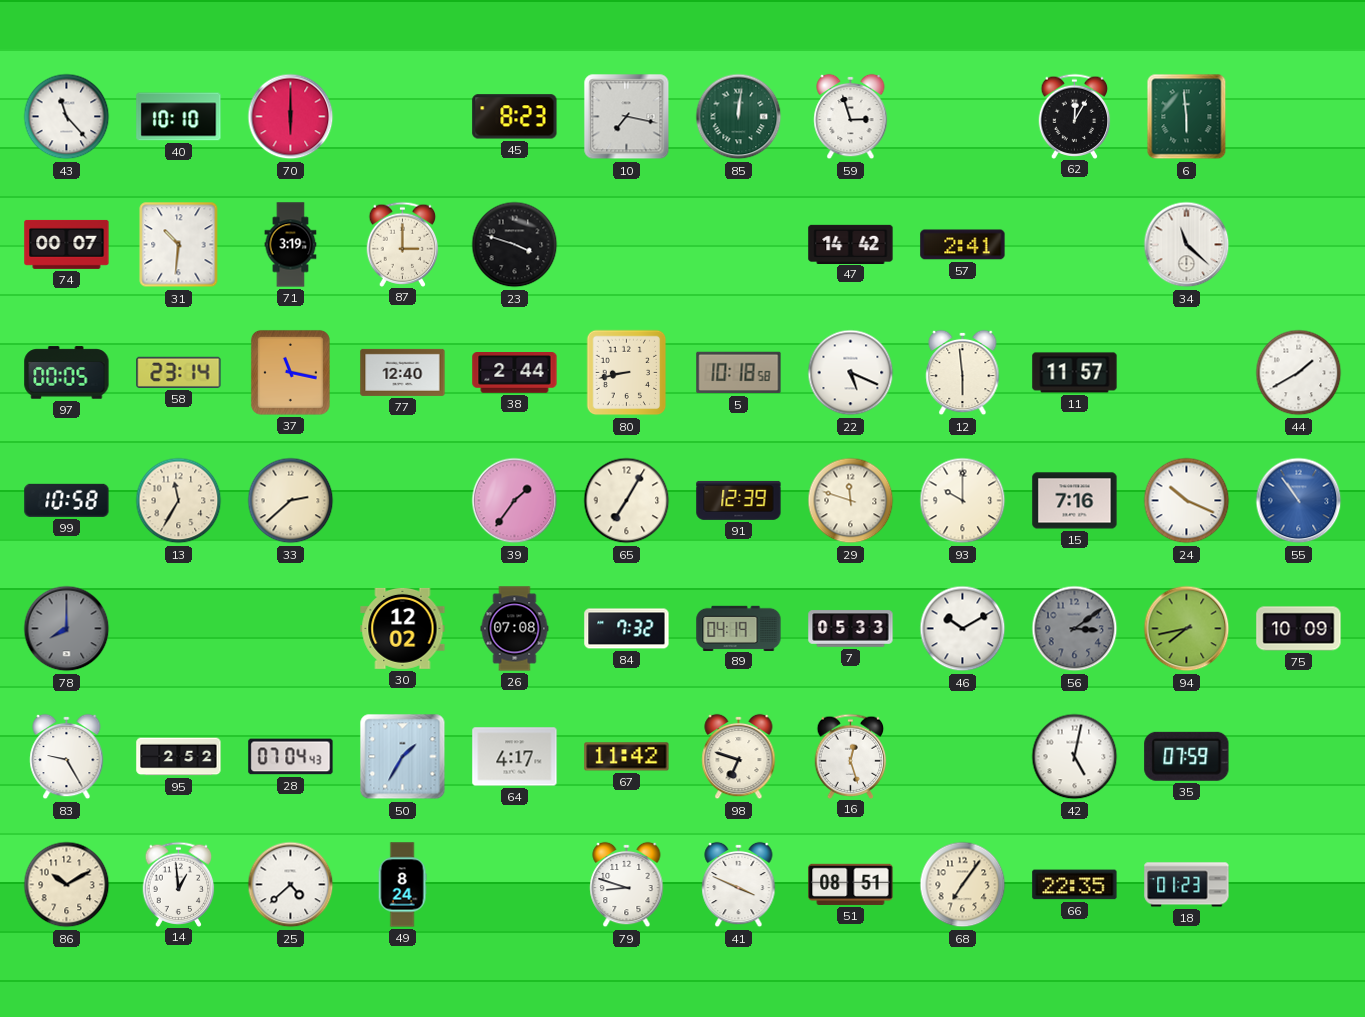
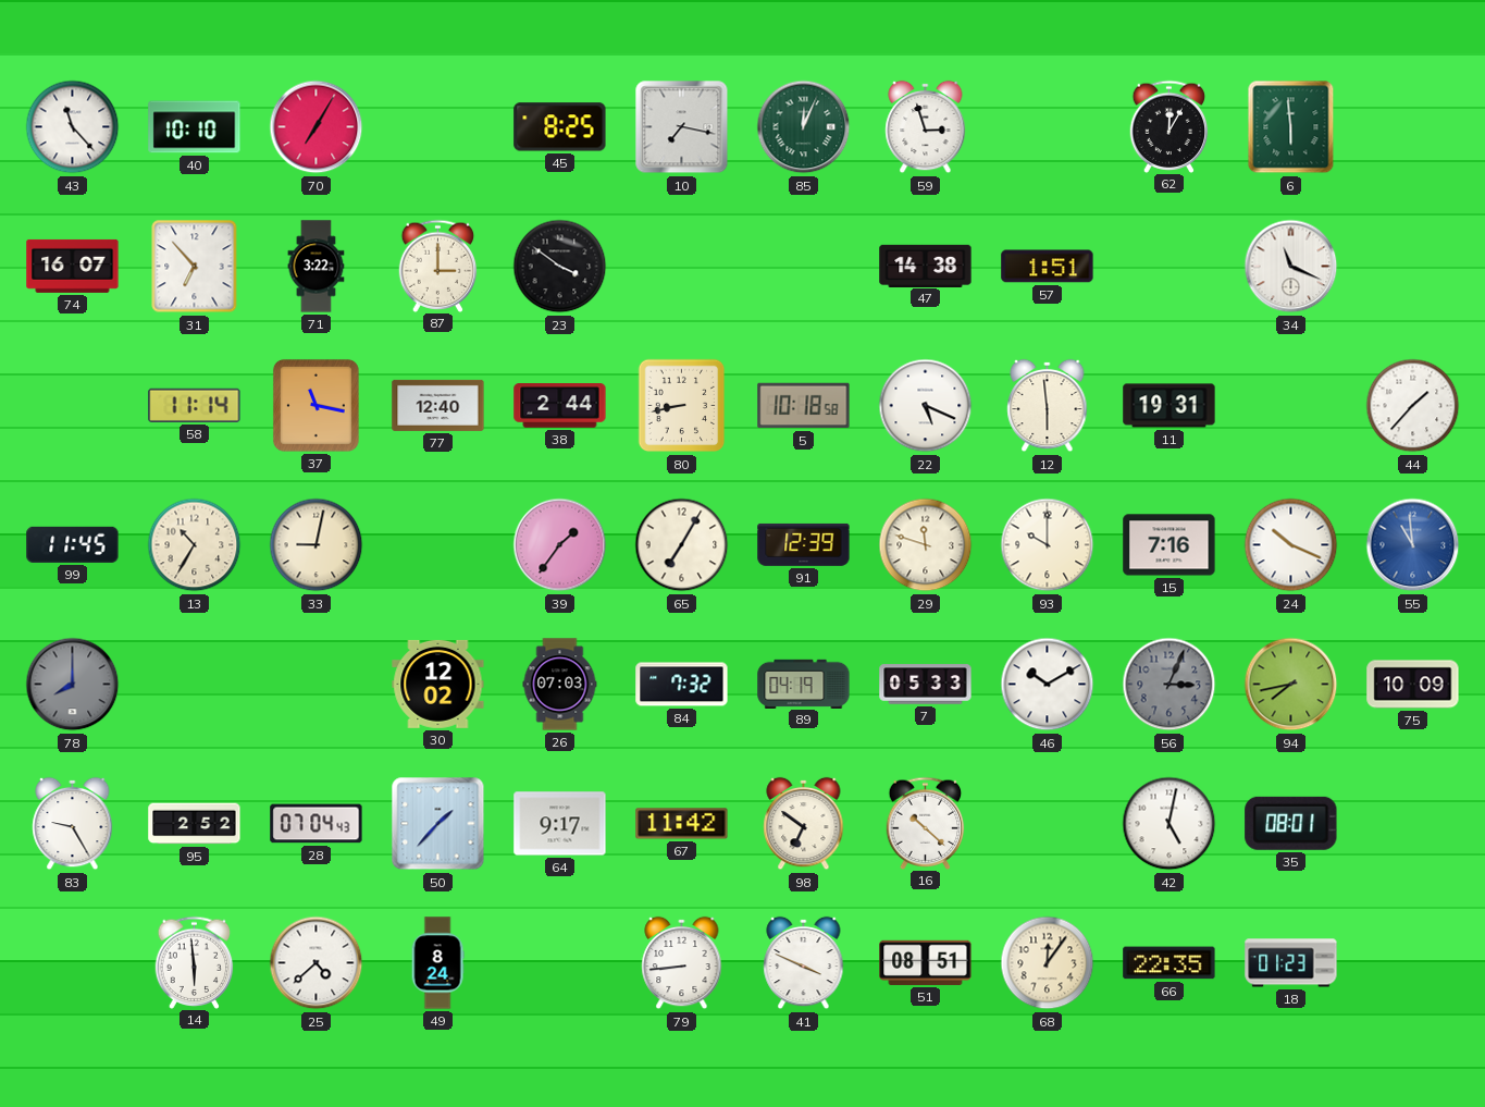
70: 6:00 -> 7:05 (317, 127)
45: 8:23 -> 8:25 (560, 127)
85: 12:01 -> 12:04 (804, 127)
74: 00:07 -> 16:07 (73, 266)
31: 10:31 -> 6:53 (195, 267)
71: 3:19 -> 3:22 (317, 267)
23: 3:48 -> 3:51 (560, 267)
47: 14:42 -> 14:38 (926, 266)
57: 2:41 -> 1:51 (1048, 267)
34: 11:22 -> 11:19 (1291, 267)
97: 00:05 -> none (67, 373)
58: 23:14 -> 11:14 (195, 405)
11: 11:57 -> 19:31 (1170, 406)
44: 1:40 -> 1:37 (1413, 406)
99: 10:58 -> 11:45 (73, 544)
13: 11:35 -> 10:35 (195, 545)
33: 2:38 -> 9:02 (317, 545)
55: 10:54 -> 10:59 (1413, 545)
26: 07:08 -> 07:03 (560, 685)
56: 3:09 -> 3:04 (1170, 685)
50: 1:35 -> 1:37 (438, 824)
64: 4:17 -> 9:17 (560, 824)
98: 6:48 -> 6:51 (804, 824)
16: 12:27 -> 10:22 (926, 823)
35: 07:59 -> 08:01 (1291, 823)
86: 10:10 -> none (67, 885)
14: 12:59 -> 5:59 (195, 962)
79: 8:48 -> 8:44 (682, 963)
68: 7:06 -> 12:06 (1048, 963)
